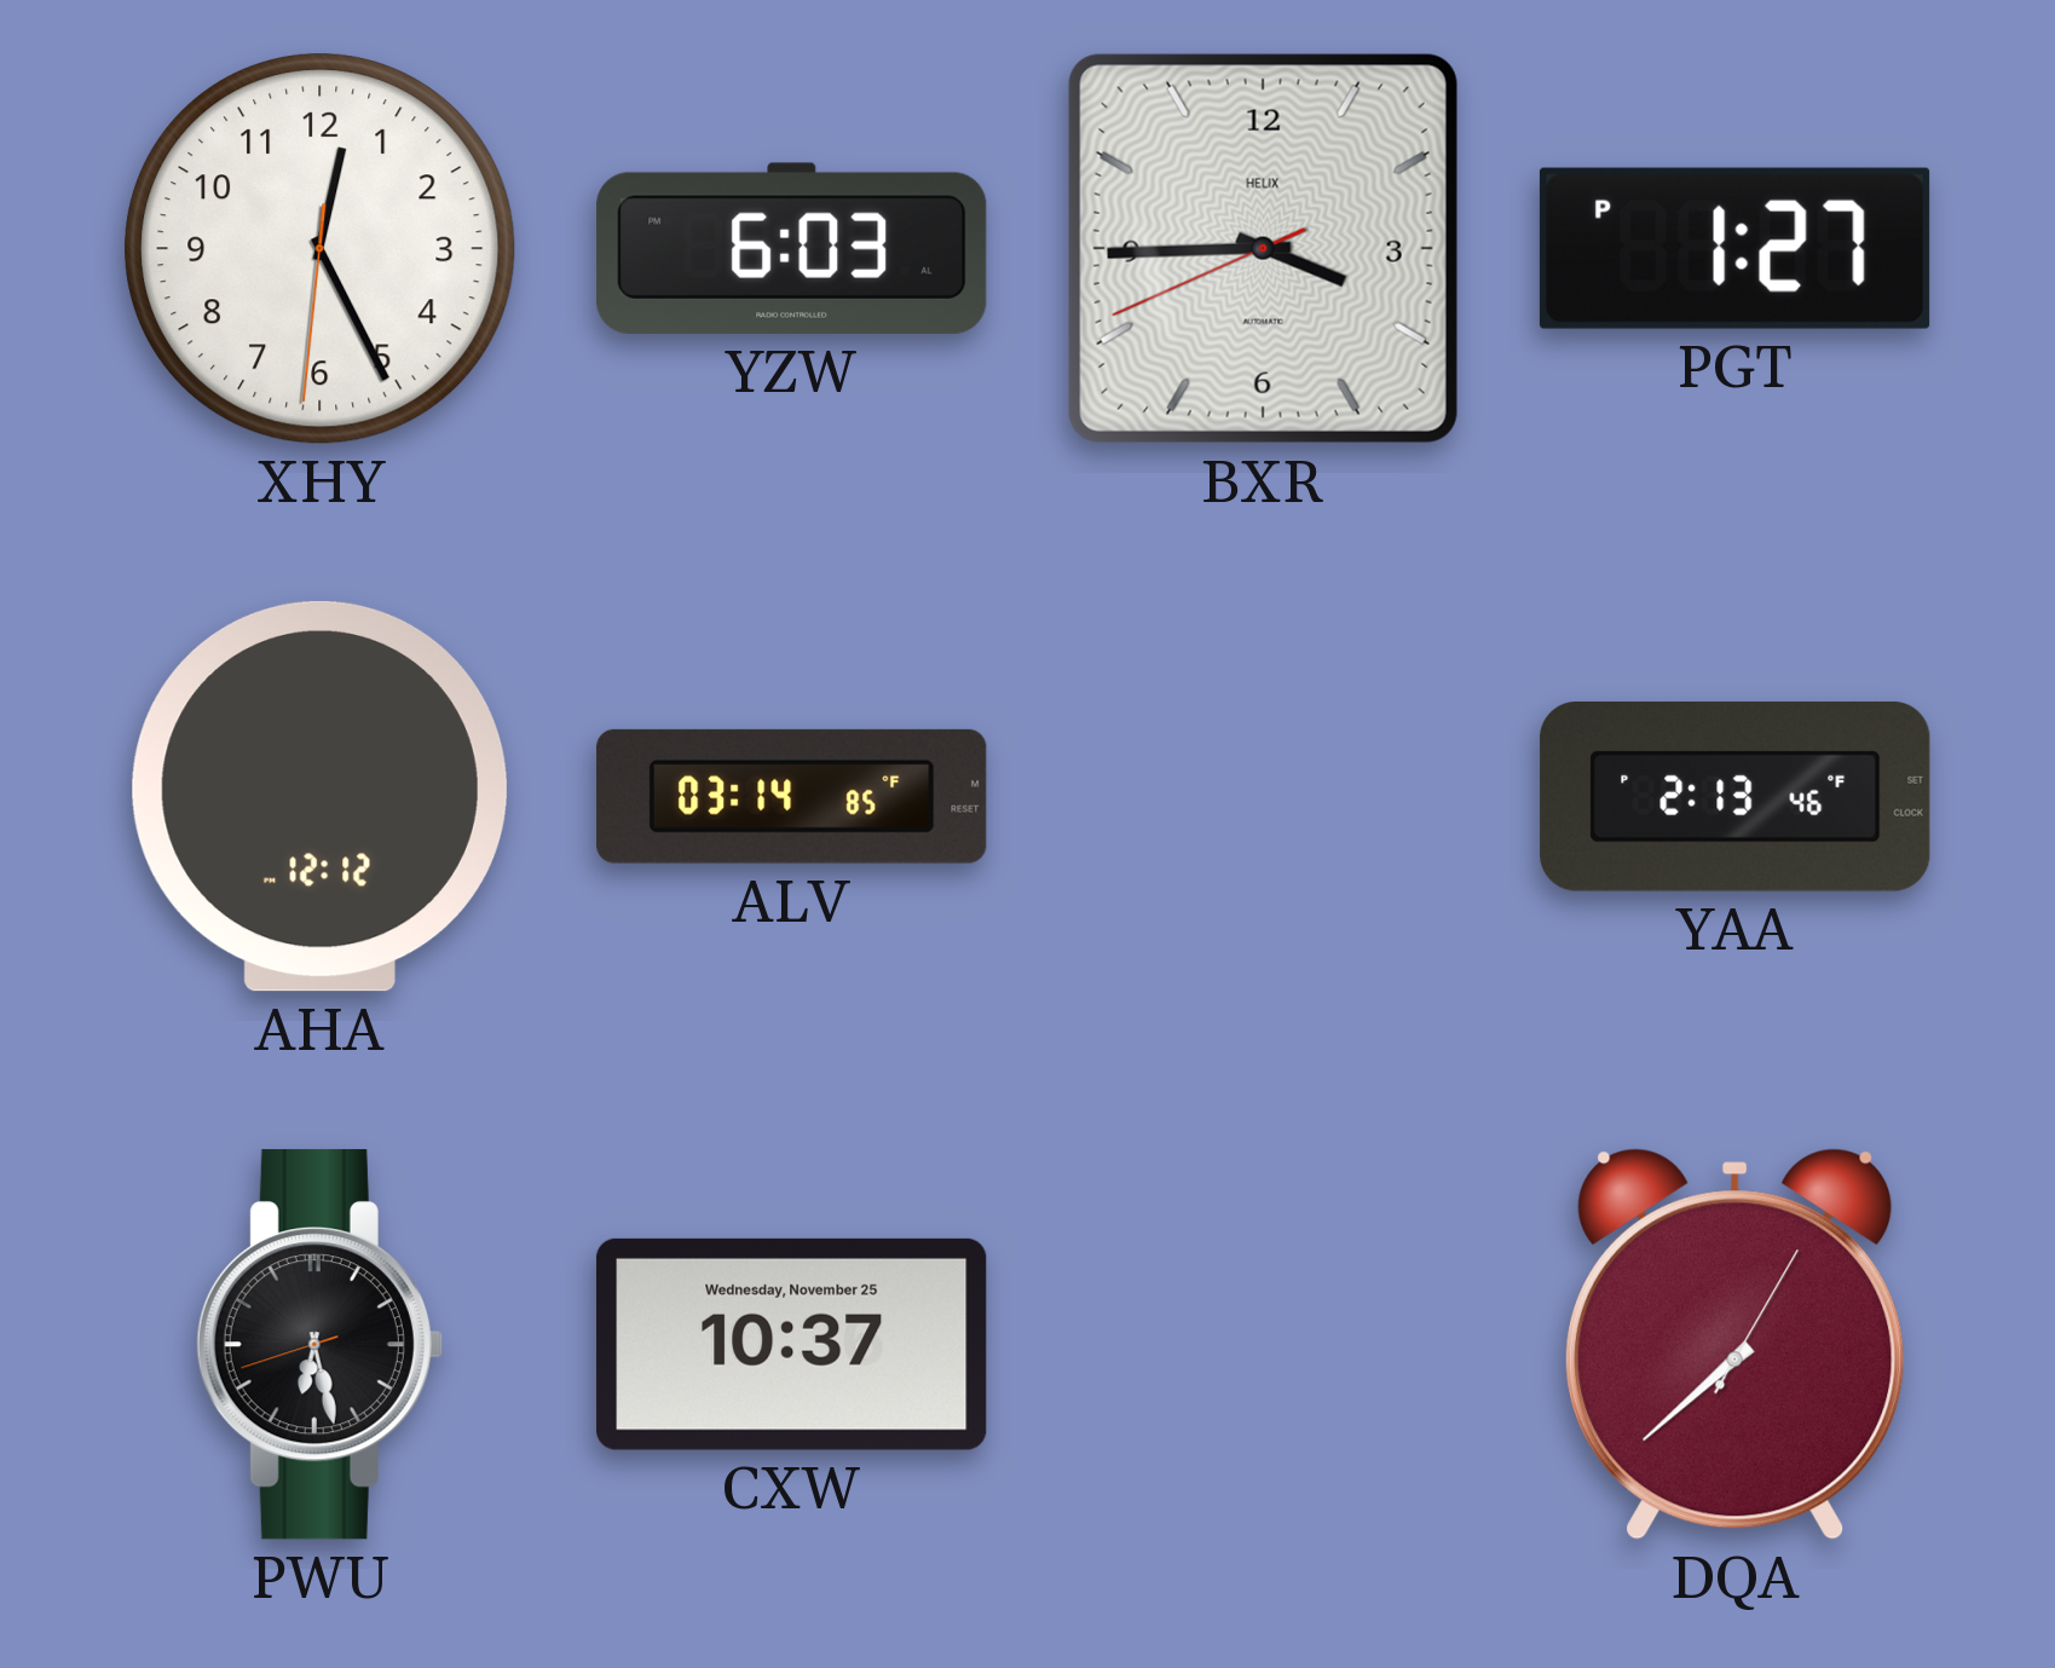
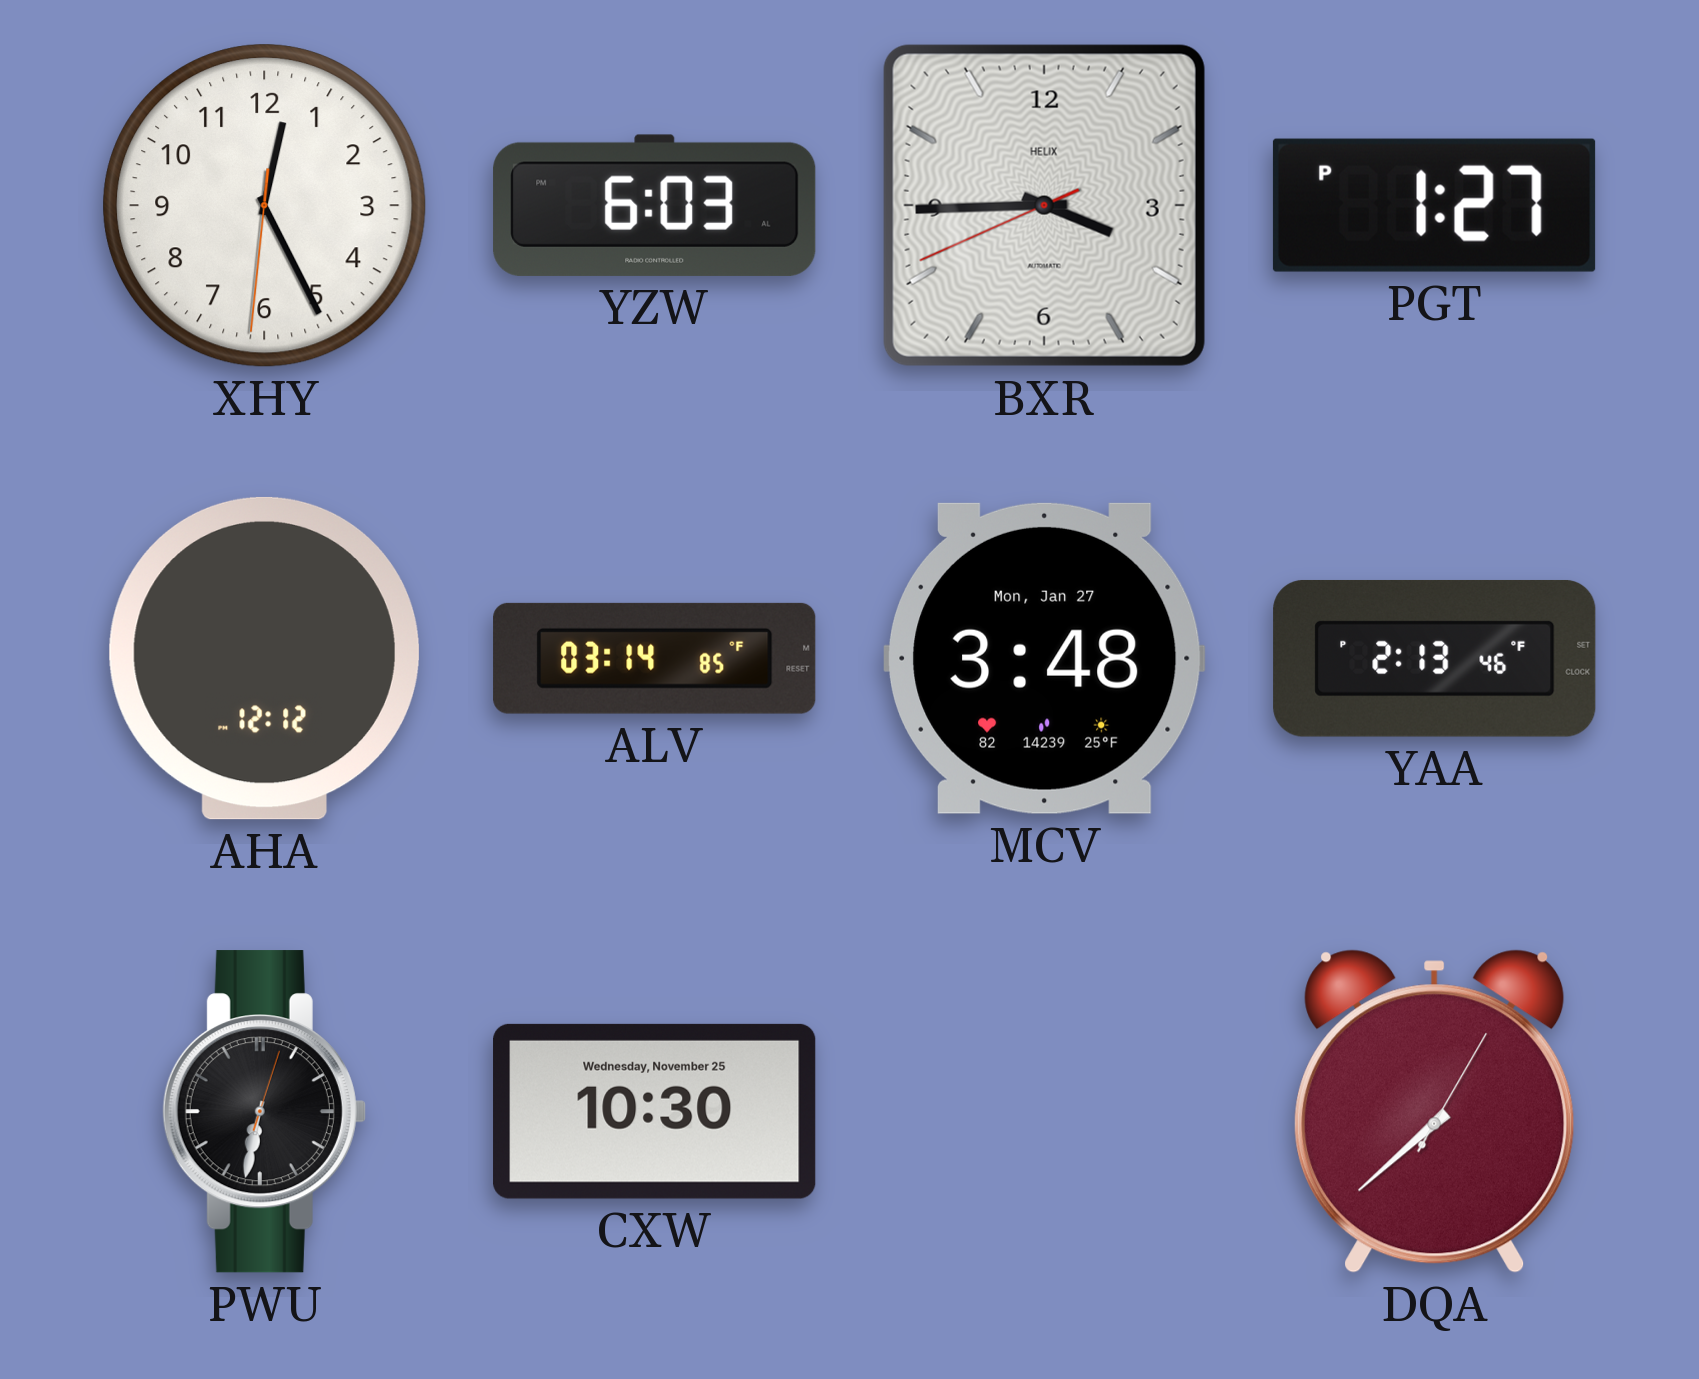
MCV: none -> 3:48 (1045, 658)
PWU: 6:27 -> 6:32 (264, 1112)
CXW: 10:37 -> 10:30 (655, 1111)
